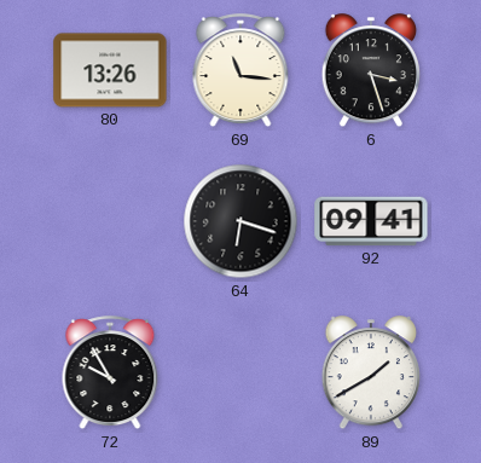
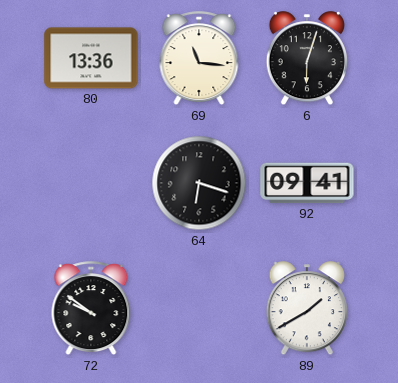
80: 13:26 -> 13:36 (91, 58)
6: 3:27 -> 6:03 (307, 59)
72: 9:55 -> 9:51 (91, 309)
